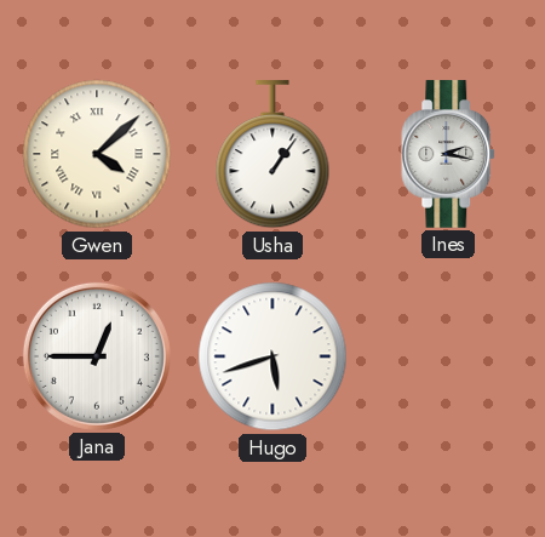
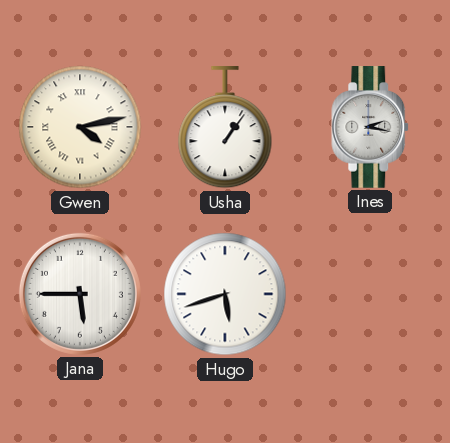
Gwen: 4:08 -> 4:13 (80, 127)
Jana: 12:45 -> 5:45 (80, 294)
